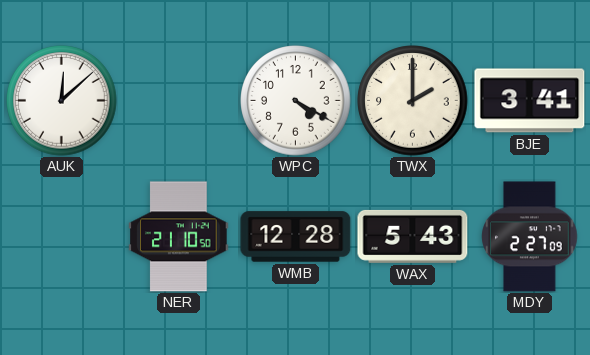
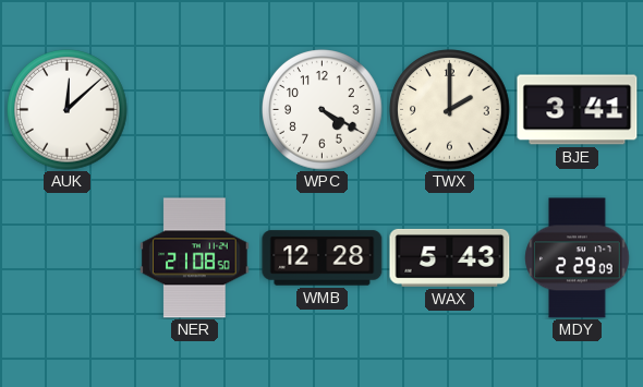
NER: 21:10 -> 21:08 (195, 258)
MDY: 2:27 -> 2:29 (578, 258)
